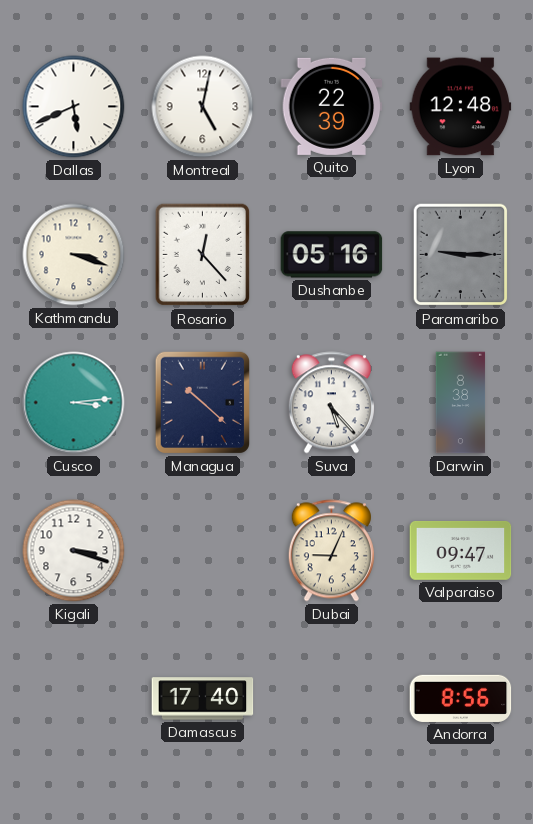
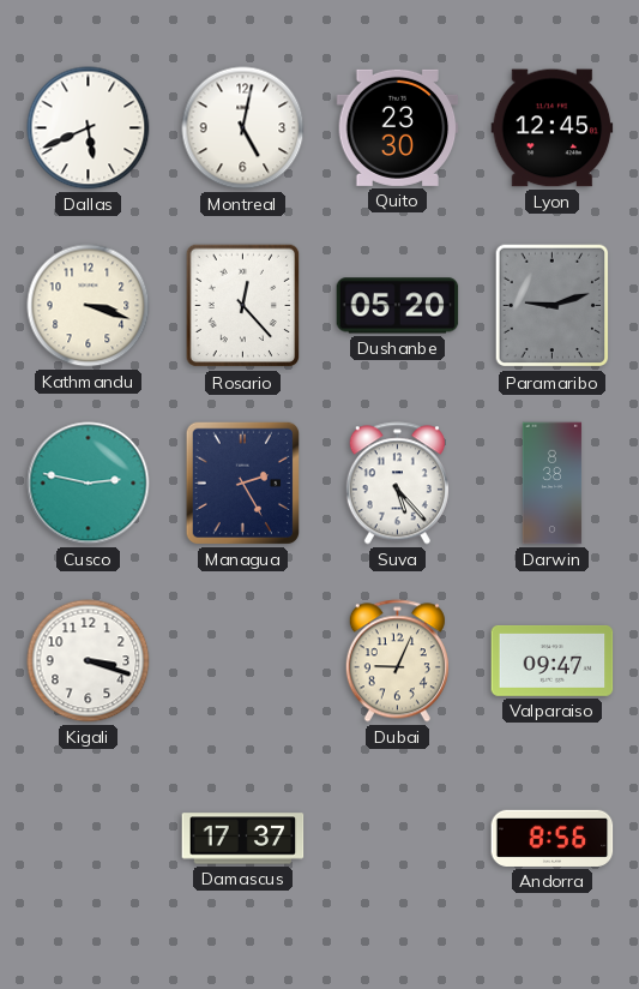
Quito: 22:39 -> 23:30 (398, 127)
Lyon: 12:48 -> 12:45 (553, 128)
Dushanbe: 05:16 -> 05:20 (398, 306)
Paramaribo: 9:15 -> 9:12 (553, 306)
Cusco: 3:14 -> 2:47 (89, 484)
Managua: 10:22 -> 2:25 (242, 482)
Damascus: 17:40 -> 17:37 (243, 839)
